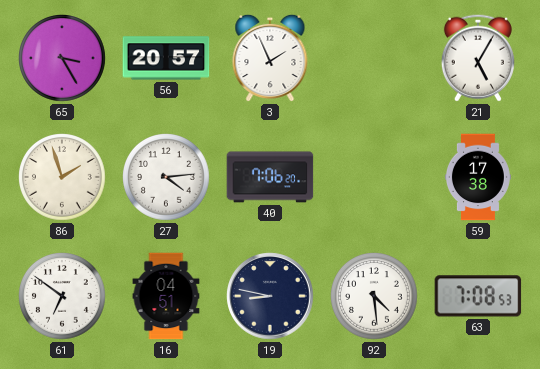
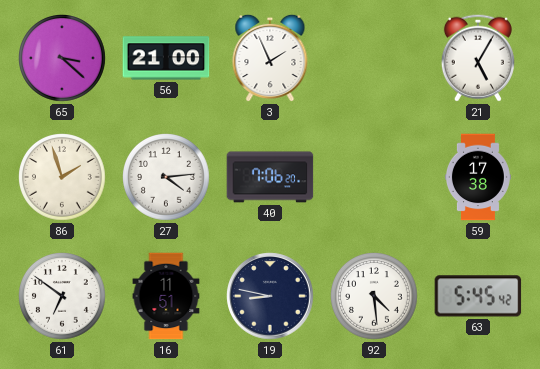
65: 3:25 -> 3:22 (63, 59)
56: 20:57 -> 21:00 (166, 58)
16: 04:51 -> 11:51 (166, 296)
63: 7:08 -> 5:45 (478, 296)
